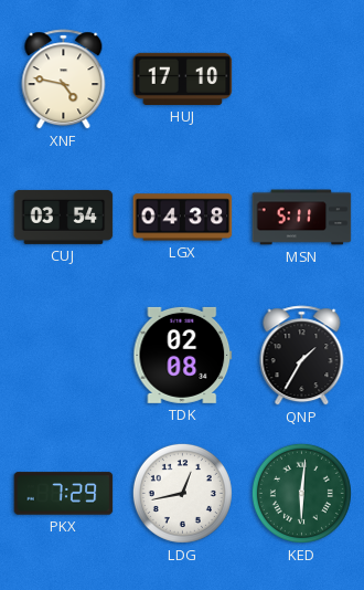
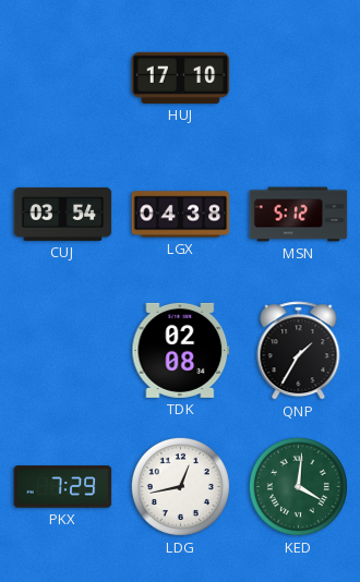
XNF: 4:47 -> none (64, 80)
MSN: 5:11 -> 5:12 (299, 215)
KED: 6:01 -> 4:01 (298, 486)
